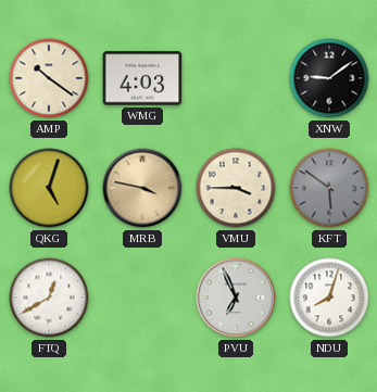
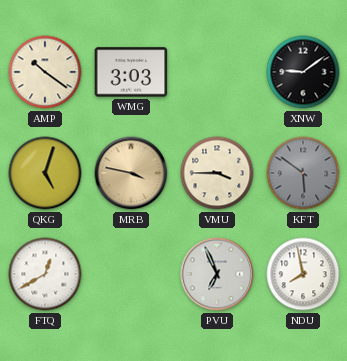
WMG: 4:03 -> 3:03 (131, 72)
NDU: 8:03 -> 7:58 (303, 274)
